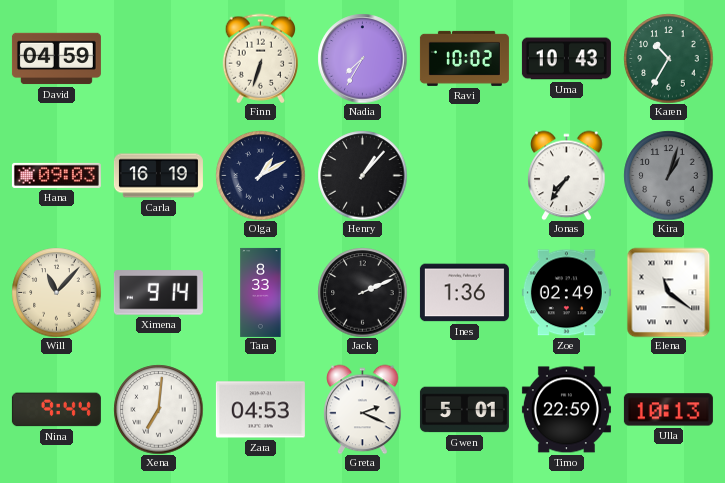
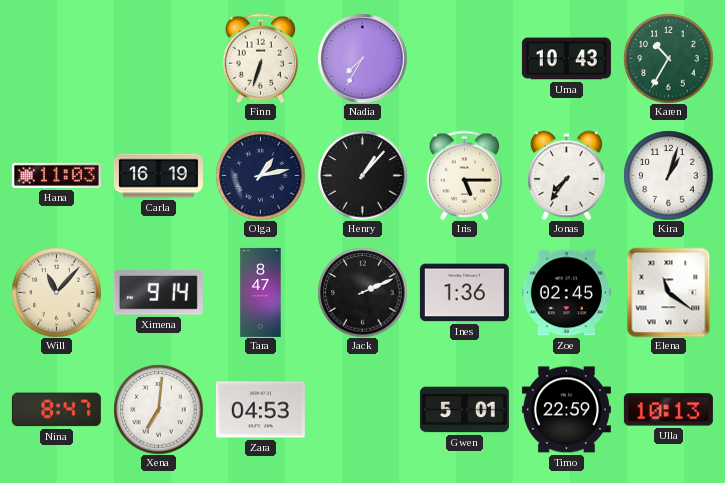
David: 04:59 -> none (56, 59)
Ravi: 10:02 -> none (464, 58)
Hana: 09:03 -> 11:03 (56, 175)
Olga: 1:10 -> 1:13 (260, 175)
Iris: none -> 5:15 (464, 175)
Kira dial: grey -> white (668, 175)
Tara: 8:33 -> 8:47 (261, 292)
Zoe: 02:49 -> 02:45 (566, 293)
Nina: 9:44 -> 8:47 (56, 410)
Greta: 2:19 -> none (363, 409)
